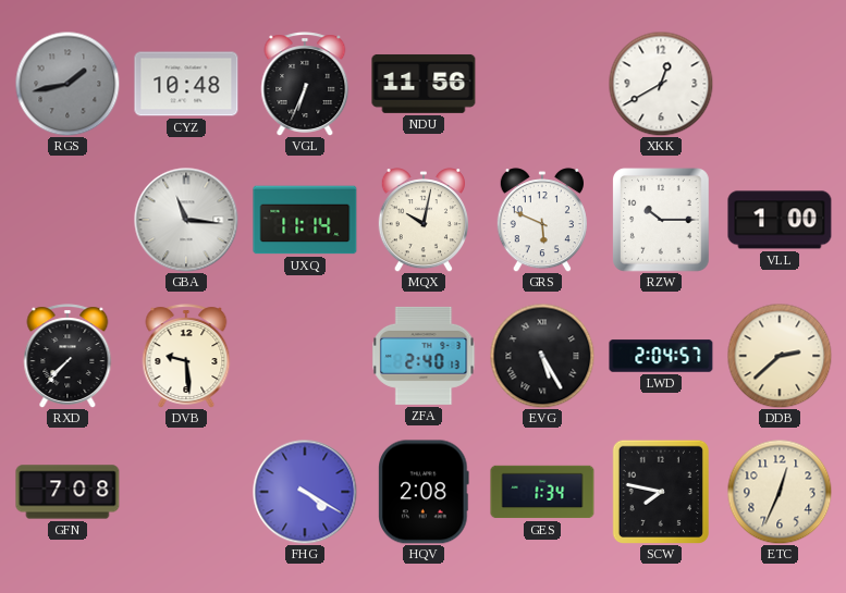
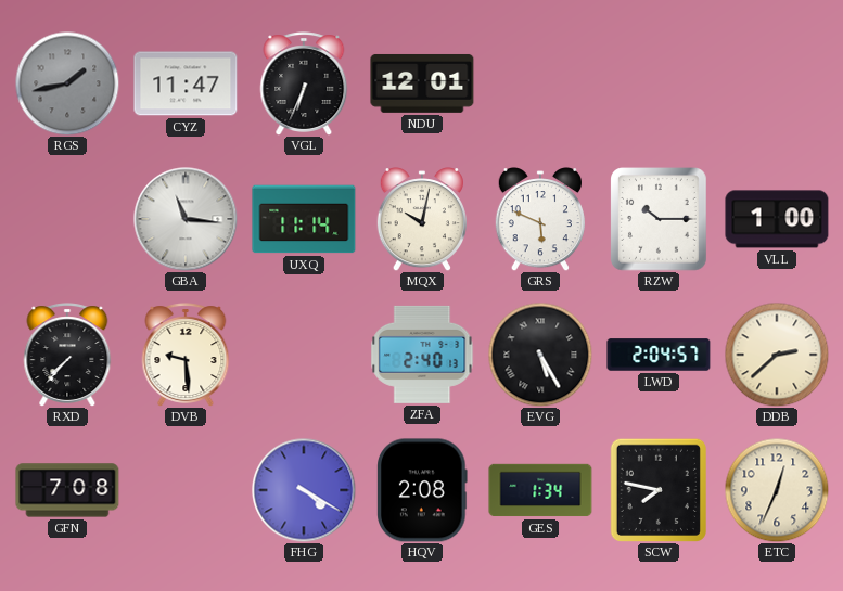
CYZ: 10:48 -> 11:47 (186, 83)
NDU: 11:56 -> 12:01 (422, 83)
XKK: 12:40 -> none (661, 84)
